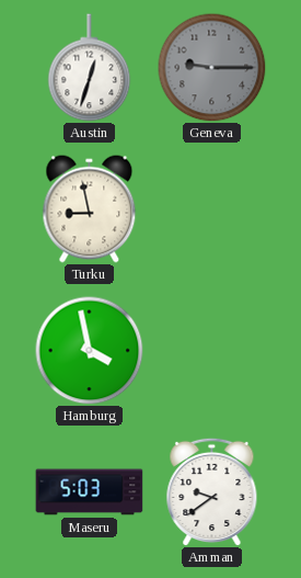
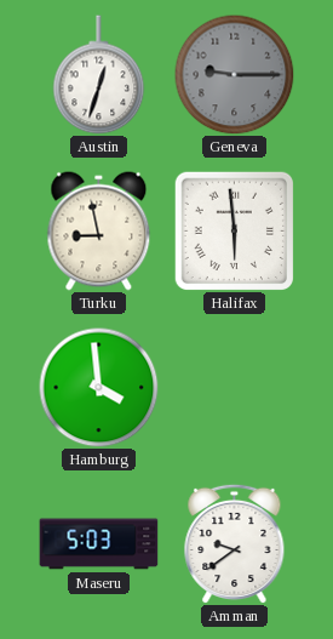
Halifax: none -> 5:59 (234, 230)
Hamburg: 3:58 -> 3:59 (99, 388)
